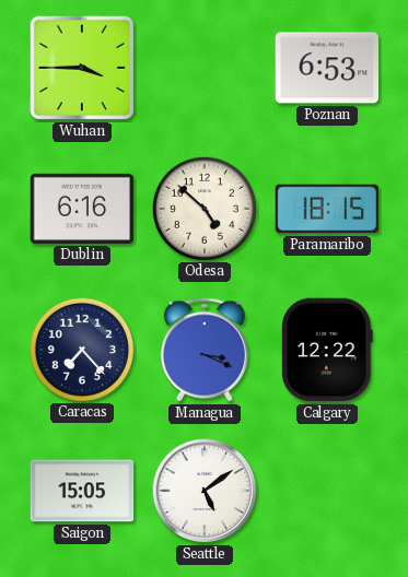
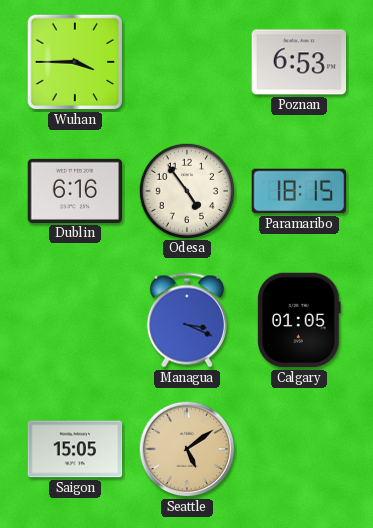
Odesa: 4:52 -> 4:54 (186, 190)
Caracas: 7:23 -> none (81, 349)
Calgary: 12:22 -> 01:05 (300, 320)
Seattle dial: white -> champagne (187, 449)
